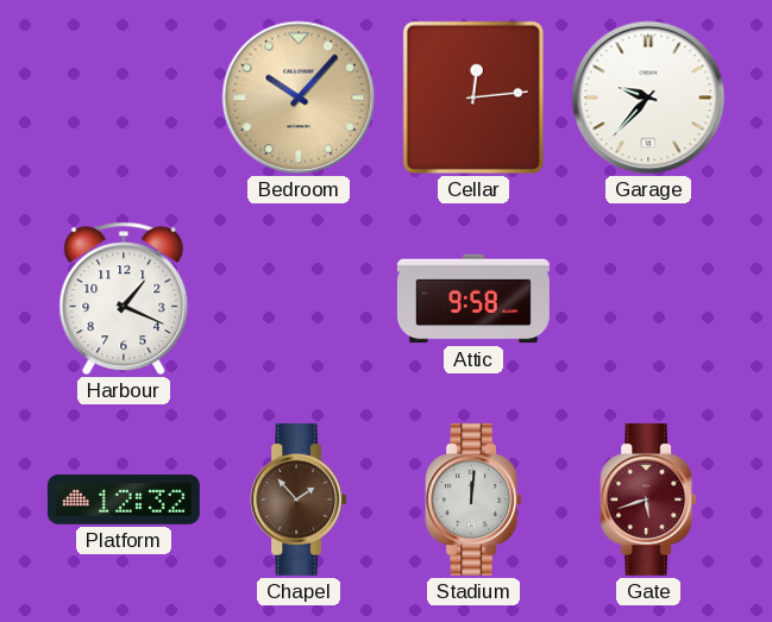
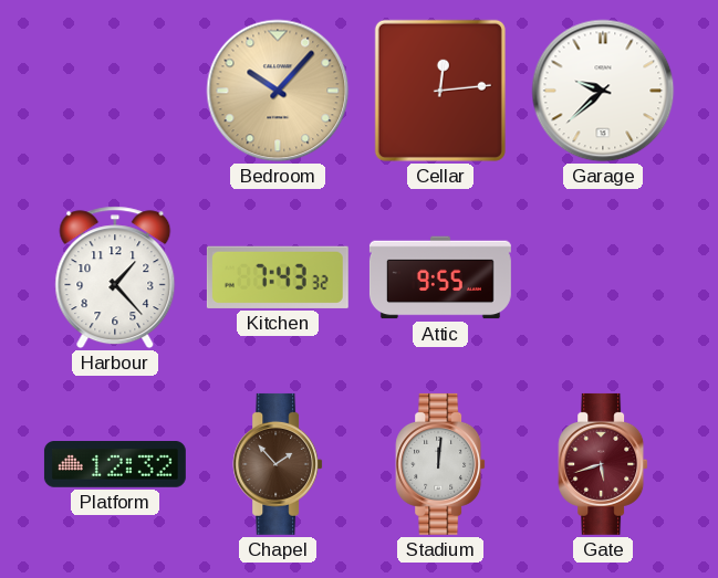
Garage: 9:37 -> 9:38 (603, 91)
Harbour: 1:19 -> 1:23 (115, 277)
Kitchen: none -> 7:43 (278, 277)
Attic: 9:58 -> 9:55 (440, 277)
